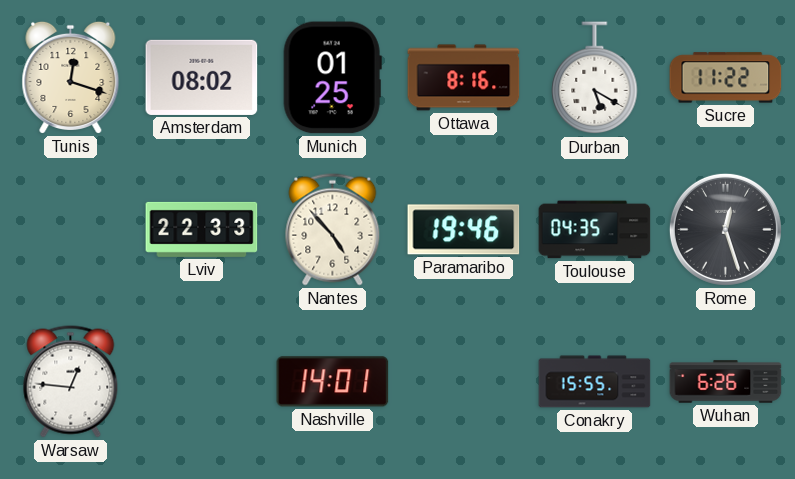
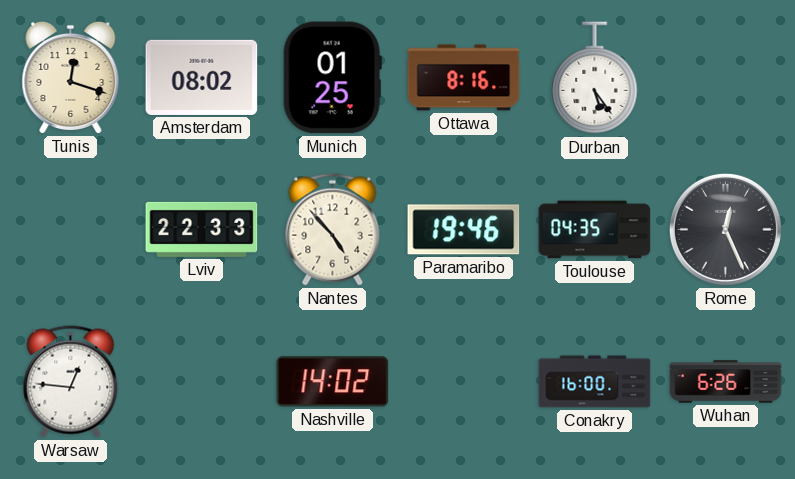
Durban: 5:20 -> 5:24 (595, 78)
Sucre: 11:22 -> none (726, 78)
Rome: 12:27 -> 12:26 (725, 229)
Nashville: 14:01 -> 14:02 (333, 382)
Conakry: 15:55 -> 16:00 (595, 382)
